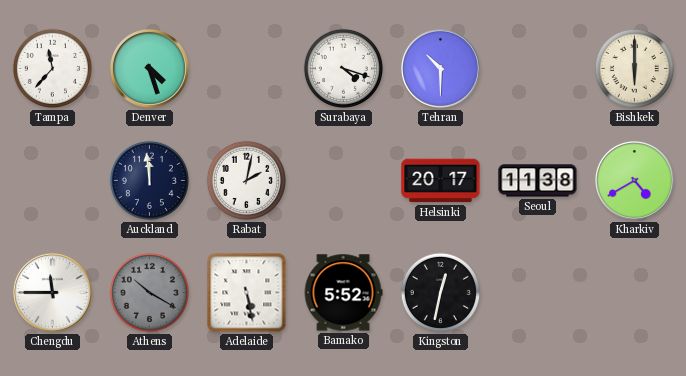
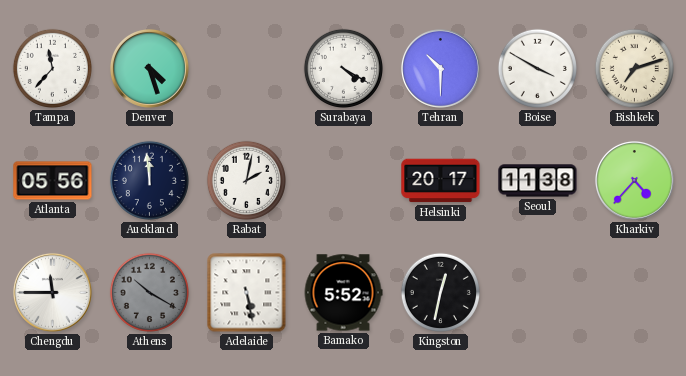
Surabaya: 4:18 -> 4:20 (343, 68)
Boise: none -> 3:50 (537, 68)
Bishkek: 6:00 -> 7:12 (634, 68)
Atlanta: none -> 05:56 (53, 181)
Kharkiv: 4:40 -> 4:37 (634, 180)
